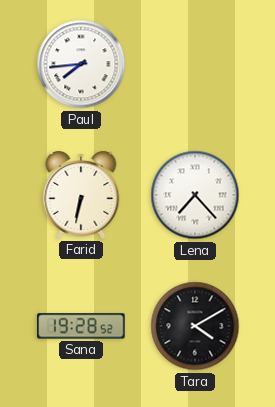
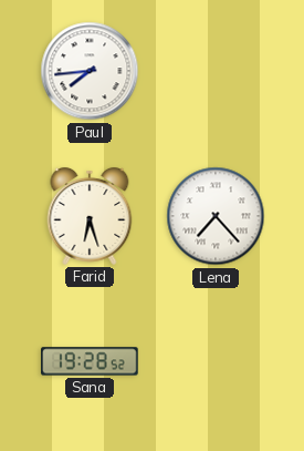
Farid: 6:32 -> 6:27 (90, 216)
Tara: 4:10 -> none (195, 326)
